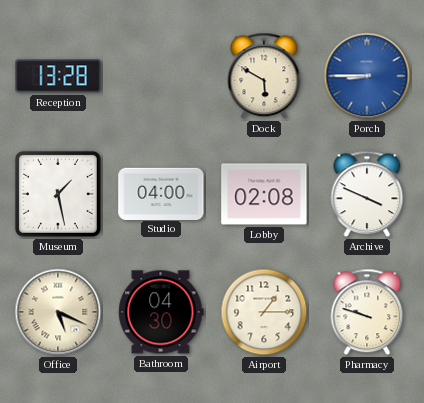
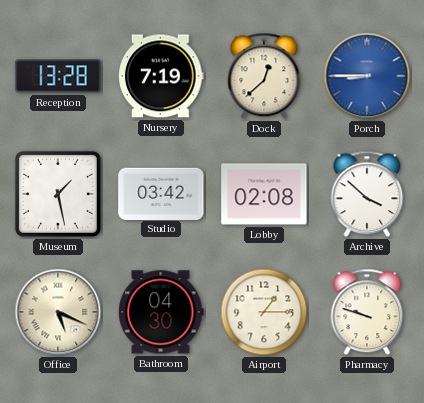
Nursery: none -> 7:19 (161, 76)
Dock: 5:50 -> 12:38 (264, 76)
Studio: 04:00 -> 03:42 (161, 193)
Archive: 3:49 -> 3:52 (367, 194)
